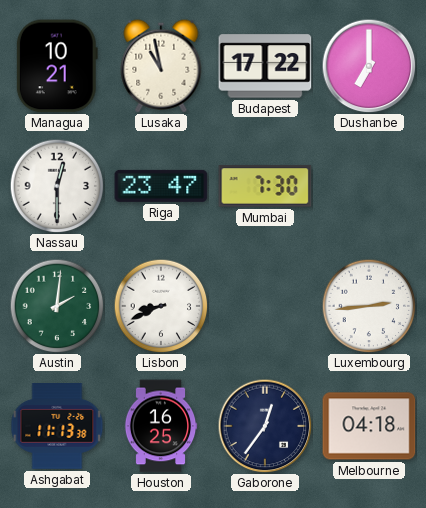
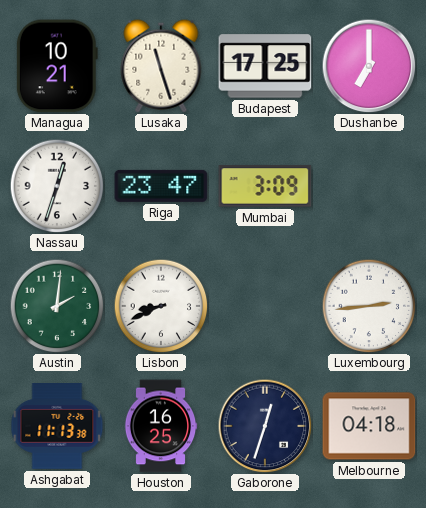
Lusaka: 10:58 -> 11:27 (161, 66)
Budapest: 17:22 -> 17:25 (265, 66)
Nassau: 12:30 -> 12:33 (57, 186)
Mumbai: 7:30 -> 3:09 (265, 186)
Gaborone: 12:36 -> 12:33 (265, 426)
